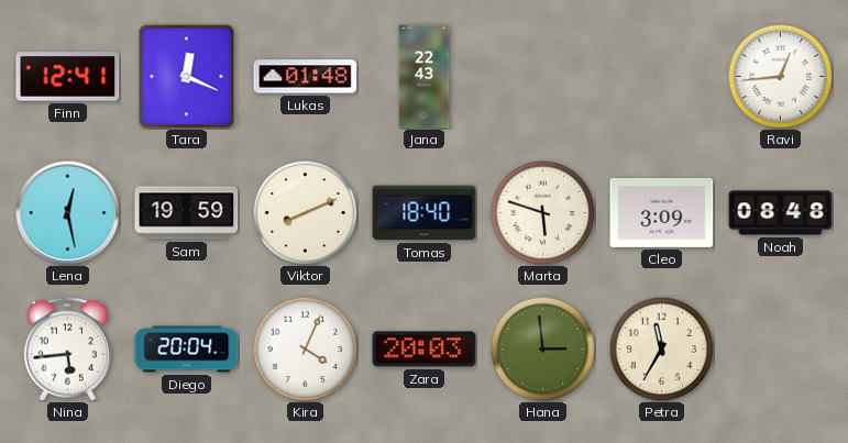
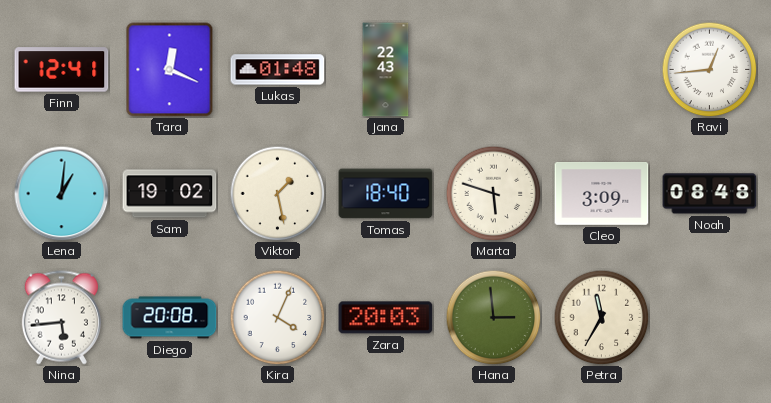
Lena: 12:28 -> 1:01 (61, 193)
Sam: 19:59 -> 19:02 (170, 194)
Viktor: 8:11 -> 1:28 (277, 193)
Diego: 20:04 -> 20:08 (170, 318)
